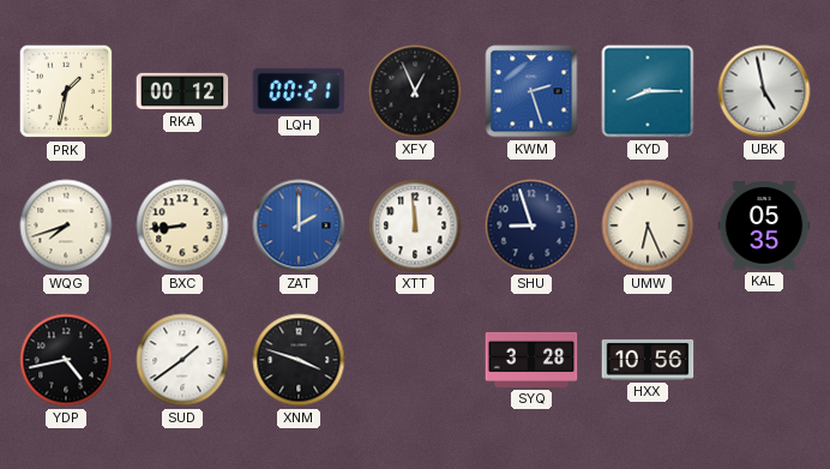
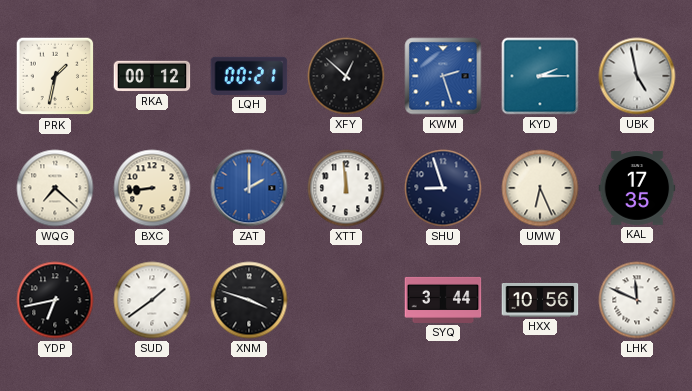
XFY: 12:56 -> 12:52 (346, 76)
KYD: 8:15 -> 2:15 (540, 76)
WQG: 7:42 -> 7:22 (55, 188)
KAL: 05:35 -> 17:35 (637, 188)
YDP: 4:43 -> 6:43 (55, 300)
SYQ: 3:28 -> 3:44 (443, 300)
LHK: none -> 11:49 (637, 300)
